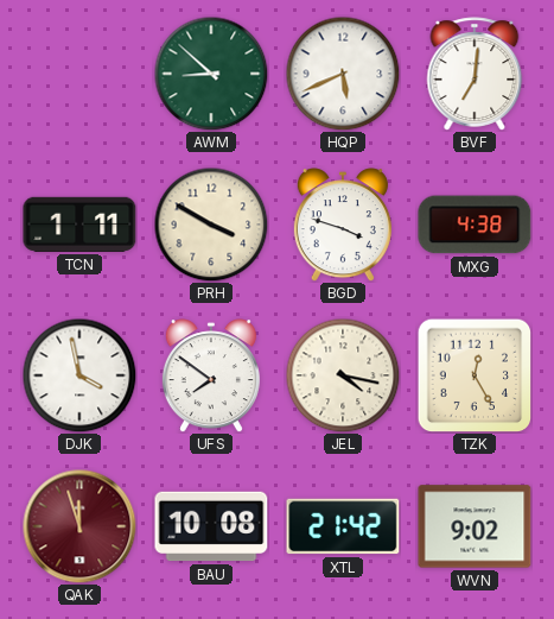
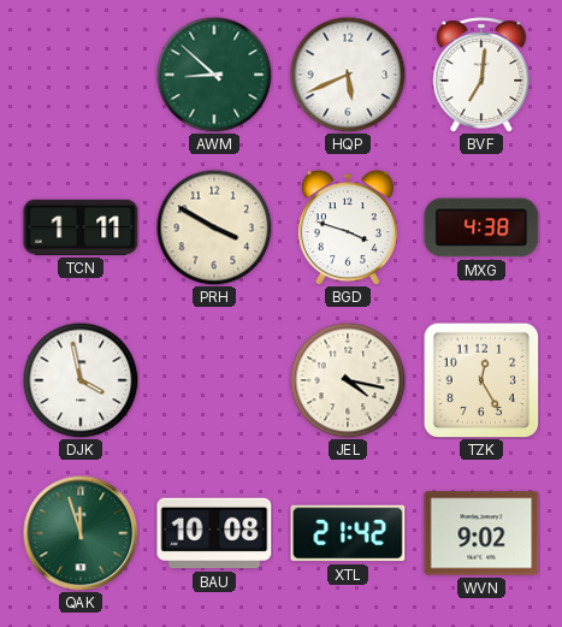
UFS: 7:51 -> none (211, 375)
QAK dial: burgundy -> green (81, 533)
